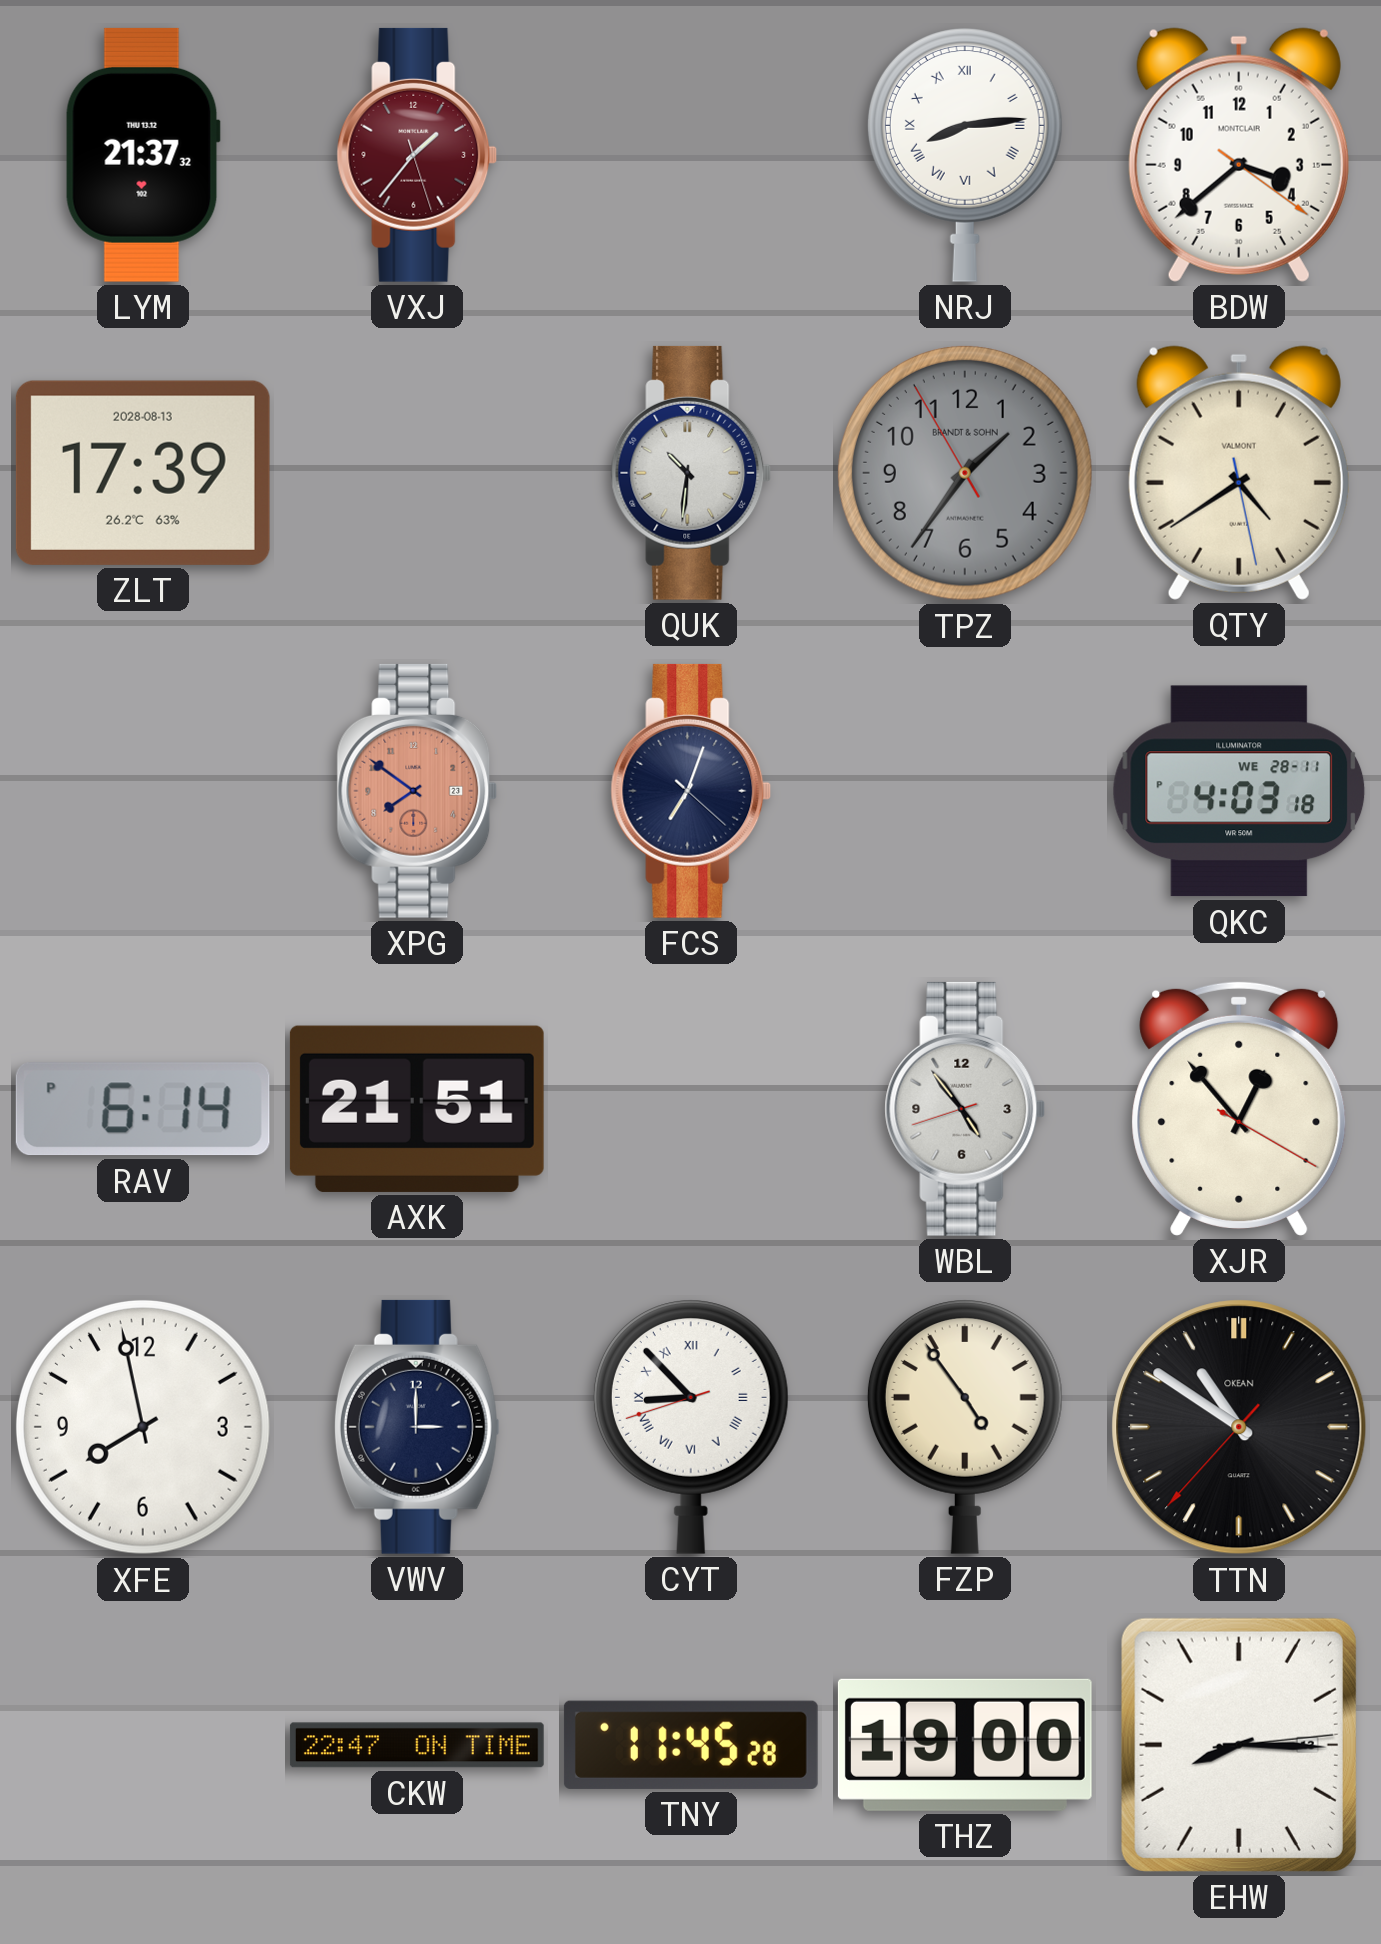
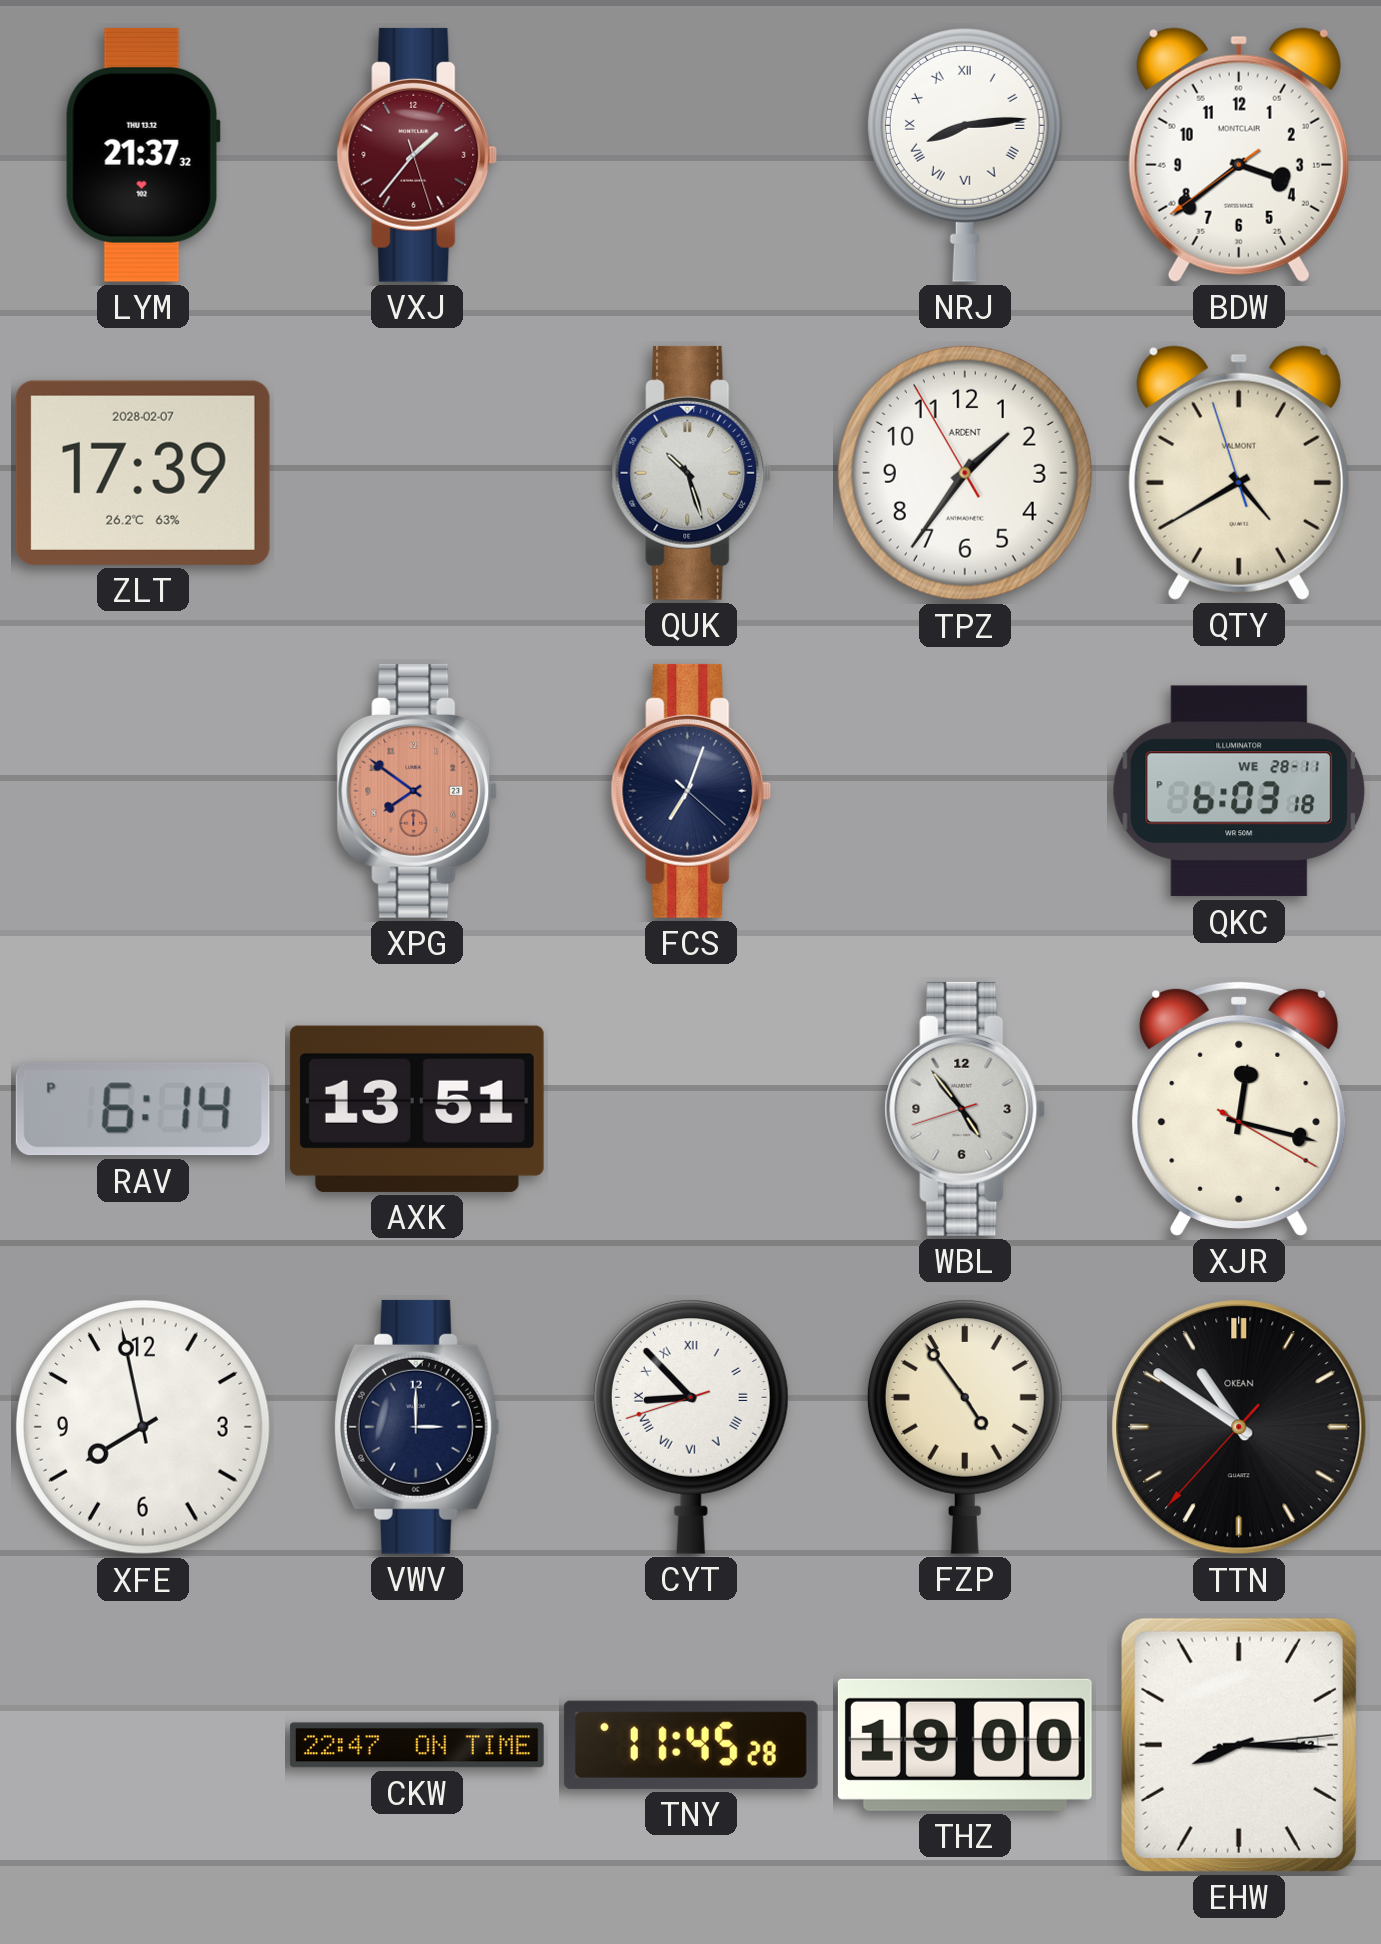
BDW: 3:38:21 -> 3:38:39 (1239, 155)
ZLT date: 2028-08-13 -> 2028-02-07 (143, 473)
QUK: 10:31 -> 10:27 (691, 473)
TPZ dial: grey -> white (965, 473)
TPZ brand: BRANDT & SOHN -> ARDENT (965, 473)
QTY: 4:39:28 -> 4:39:57 (1239, 473)
QKC: 4:03 -> 6:03 (1239, 791)
AXK: 21:51 -> 13:51 (417, 1109)
XJR: 12:53 -> 12:17 (1239, 1109)
